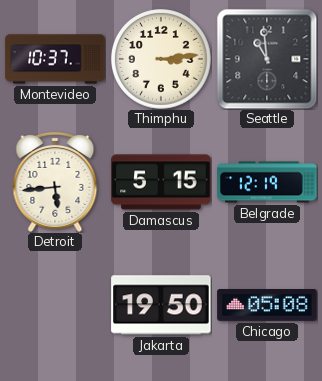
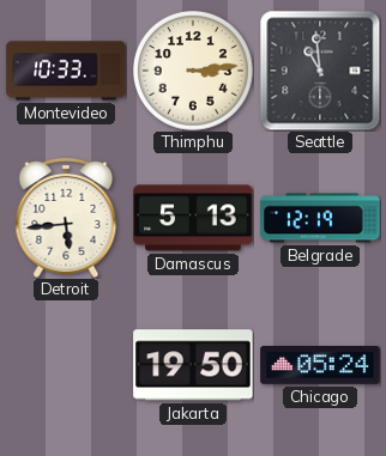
Montevideo: 10:37 -> 10:33 (66, 71)
Damascus: 5:15 -> 5:13 (193, 218)
Chicago: 05:08 -> 05:24 (320, 366)
